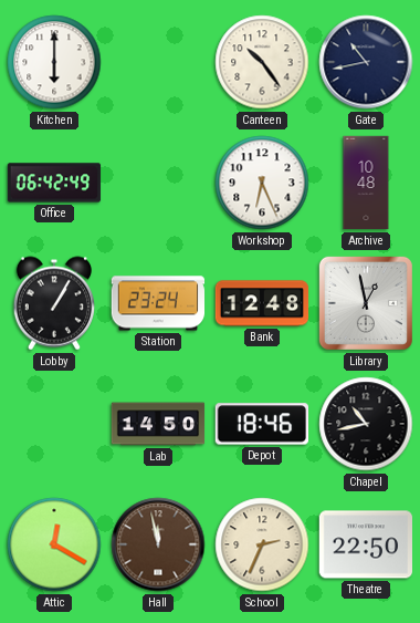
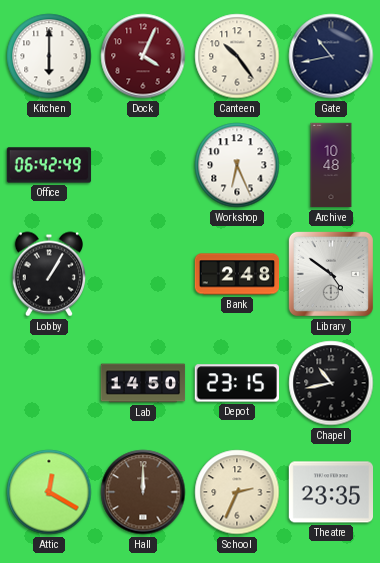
Dock: none -> 4:04 (143, 56)
Station: 23:24 -> none (158, 303)
Bank: 12:48 -> 2:48 (237, 274)
Library: 12:58 -> 4:51 (331, 274)
Depot: 18:46 -> 23:15 (236, 383)
Hall: 11:58 -> 12:00 (143, 492)
Theatre: 22:50 -> 23:35 (330, 492)
